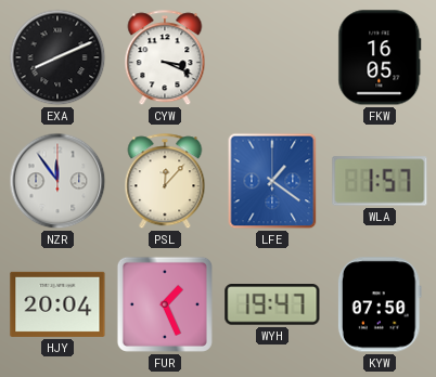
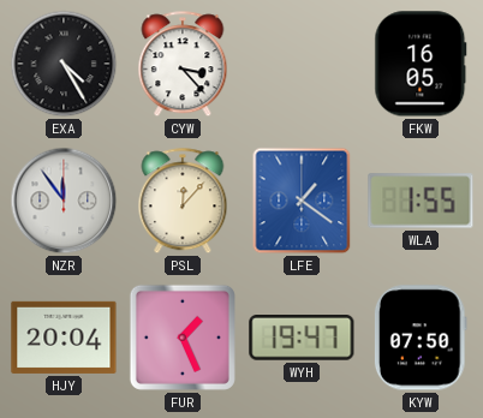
EXA: 8:11 -> 4:25 (64, 64)
CYW: 3:19 -> 3:23 (183, 65)
WLA: 1:57 -> 1:55 (421, 201)
